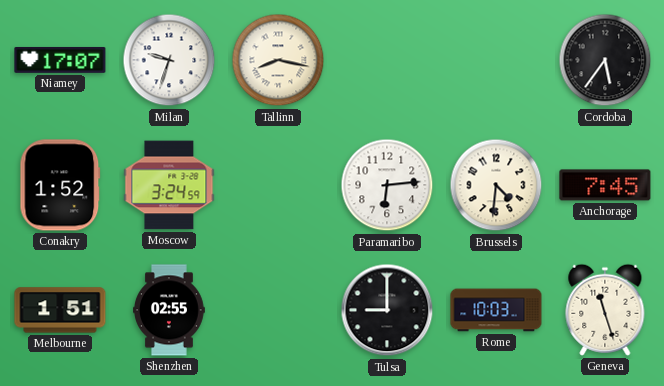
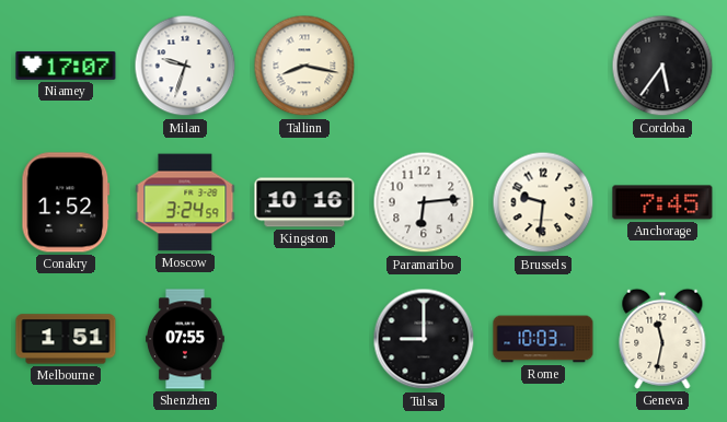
Kingston: none -> 10:16 (304, 202)
Brussels: 4:31 -> 9:31 (543, 202)
Shenzhen: 02:55 -> 07:55 (186, 339)
Geneva: 11:27 -> 11:32 (662, 339)
